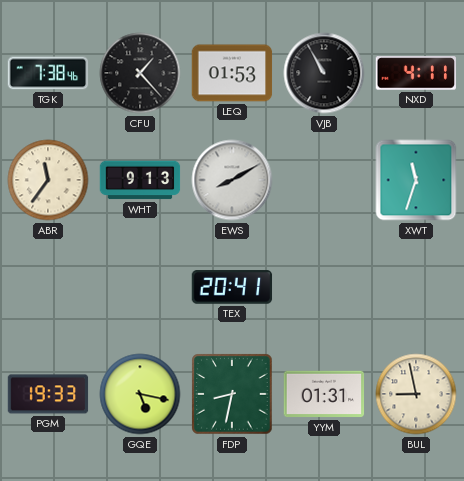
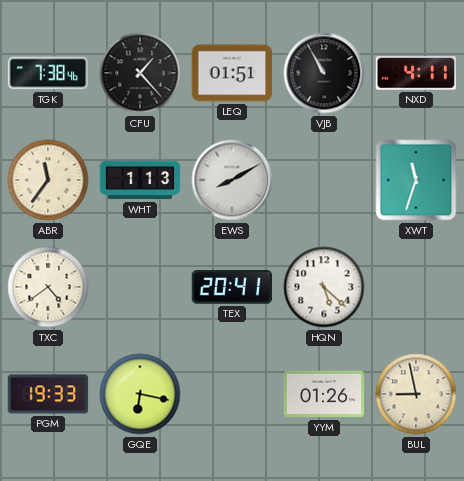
LEQ: 01:53 -> 01:51 (232, 73)
WHT: 9:13 -> 1:13 (140, 180)
TXC: none -> 4:39 (48, 287)
HQN: none -> 5:22 (324, 287)
GQE: 5:17 -> 6:17 (140, 394)
FDP: 8:32 -> none (232, 394)
YYM: 01:31 -> 01:26 (324, 394)
